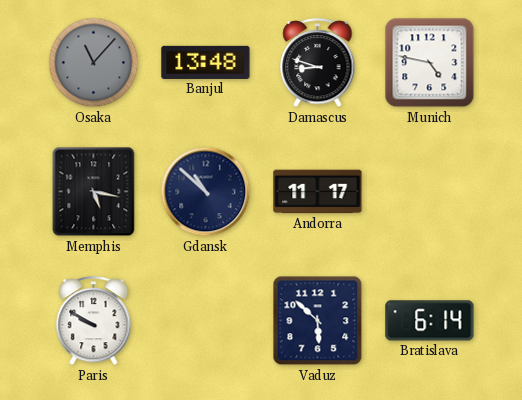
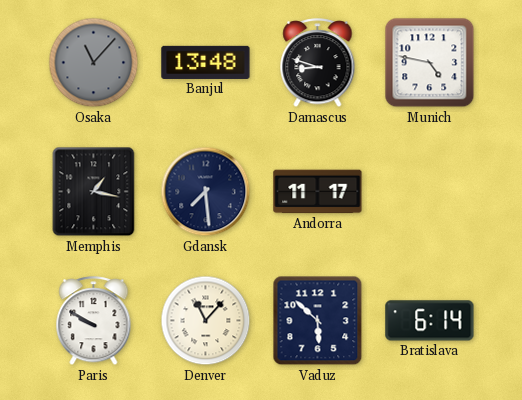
Memphis: 5:17 -> 1:17 (94, 192)
Gdansk: 10:52 -> 7:29 (206, 192)
Denver: none -> 11:07 (206, 321)
